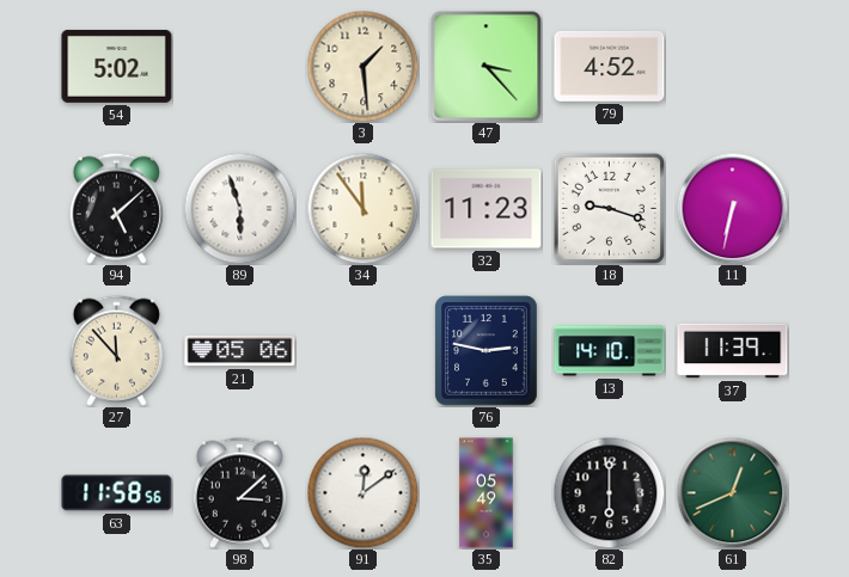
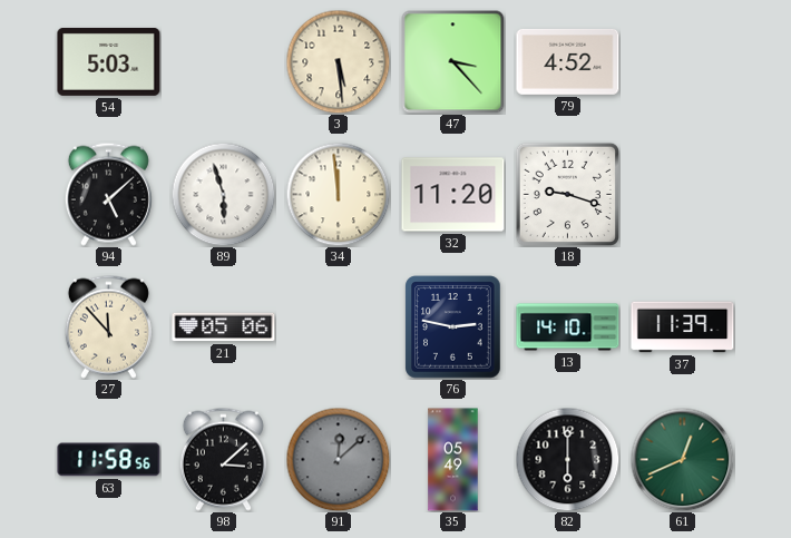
54: 5:02 -> 5:03 (109, 61)
3: 1:29 -> 5:29 (338, 61)
34: 11:54 -> 11:59 (338, 194)
32: 11:23 -> 11:20 (453, 195)
11: 6:32 -> none (732, 208)
91: 12:09 -> 12:08 (338, 459)
91 dial: white -> grey (338, 459)
